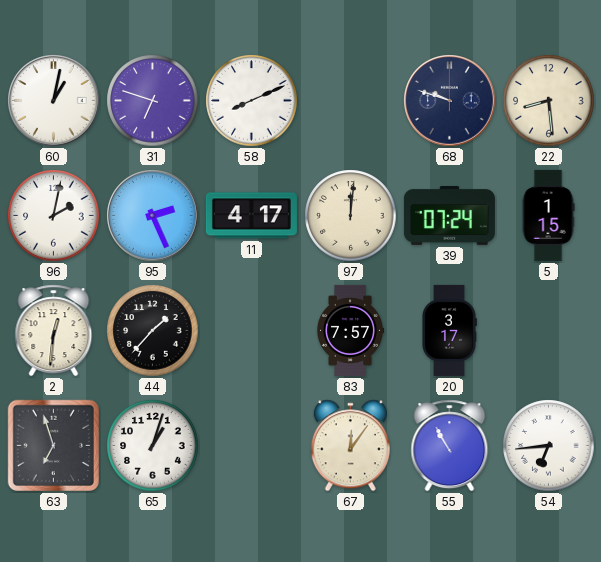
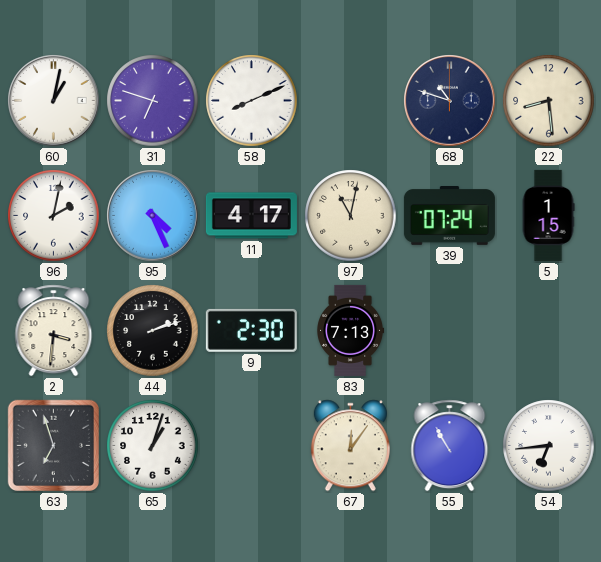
68: 9:48 -> 10:48 (450, 101)
95: 2:26 -> 4:26 (153, 216)
97: 12:01 -> 11:02 (351, 216)
2: 12:31 -> 3:31 (54, 331)
44: 1:37 -> 2:12 (153, 331)
9: none -> 2:30 (251, 330)
83: 7:57 -> 7:13 (351, 330)
20: 3:17 -> none (450, 330)
